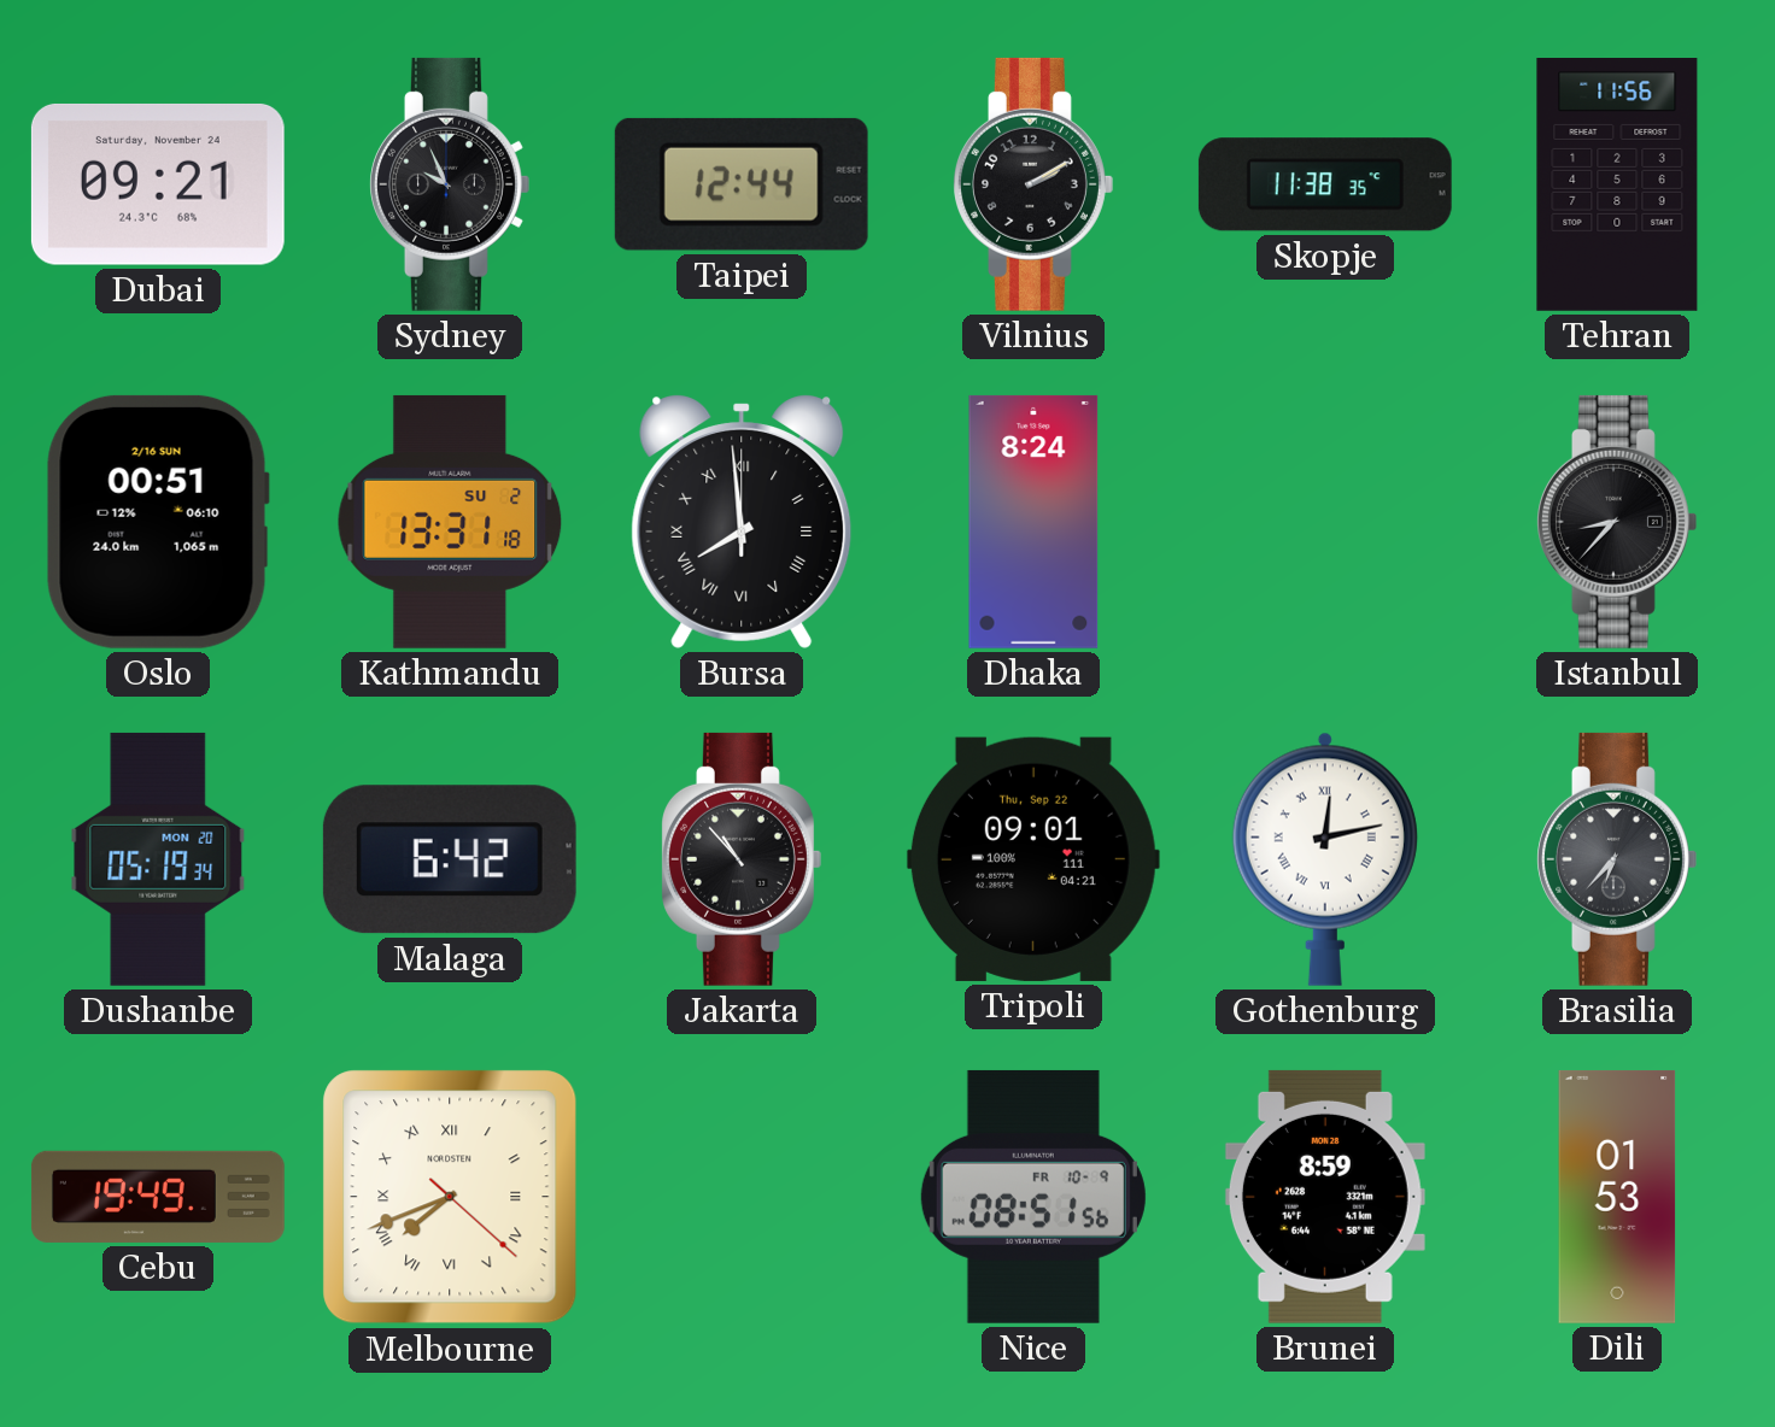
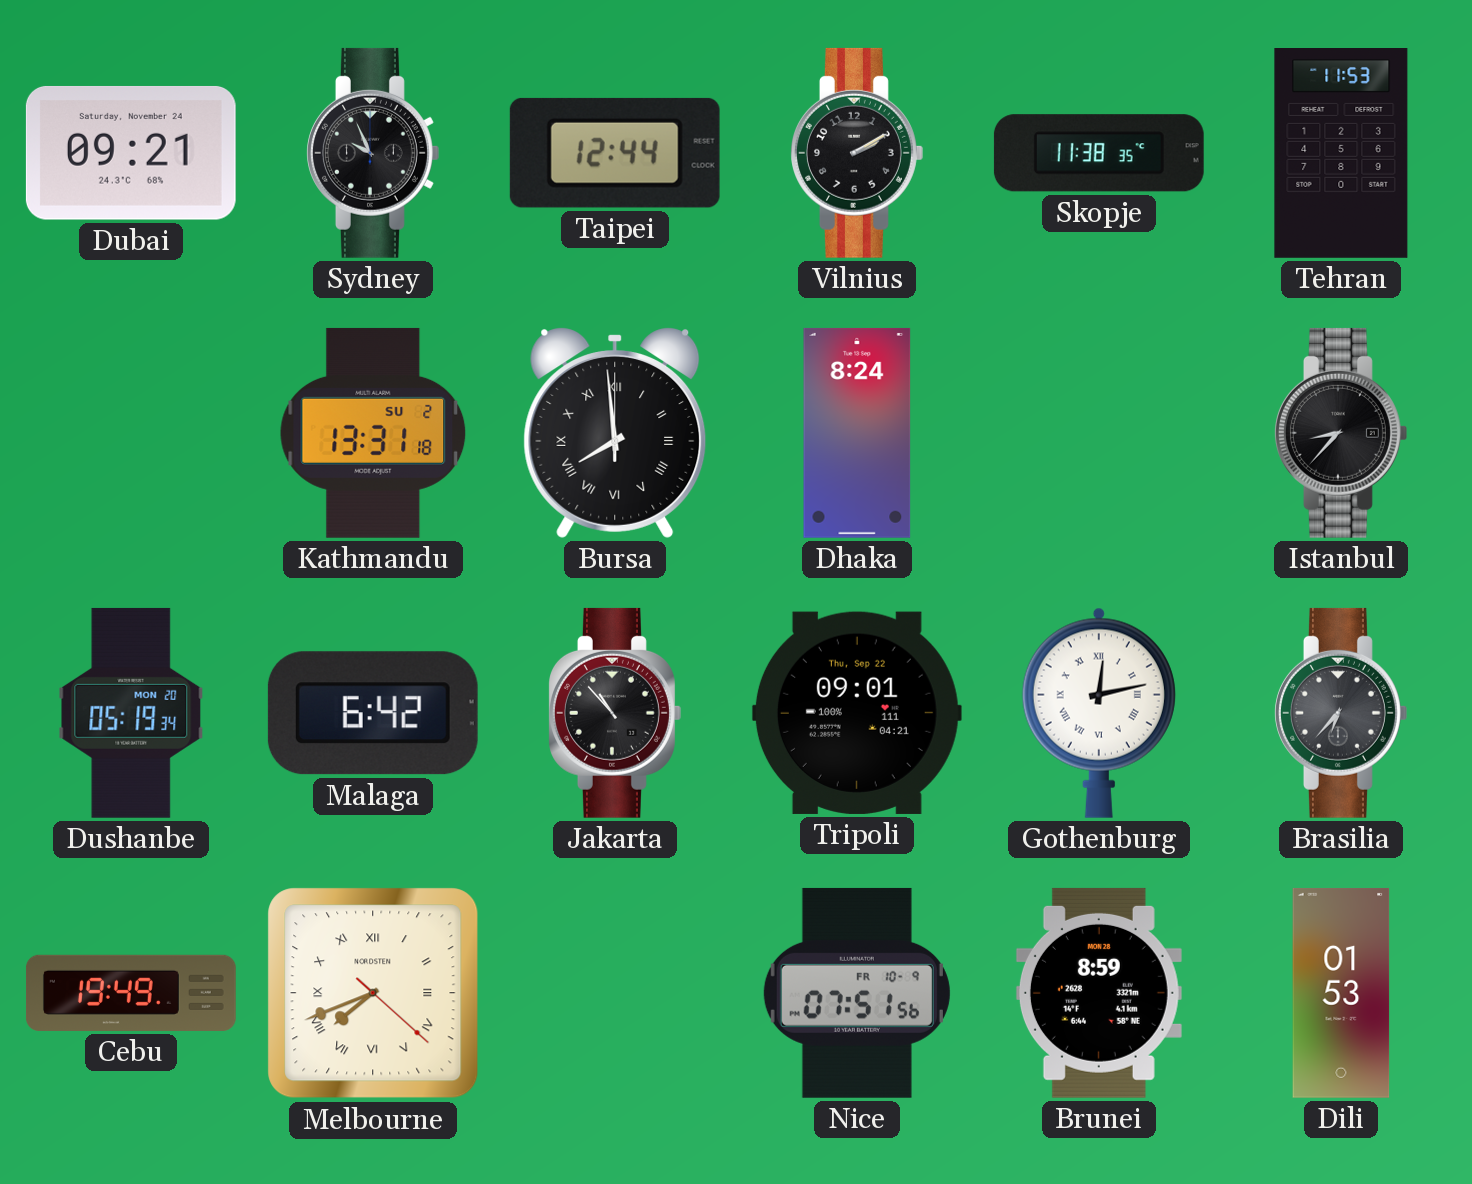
Tehran: 11:56 -> 11:53 (1341, 154)
Oslo: 00:51 -> none (158, 522)
Nice: 08:51 -> 07:51 (857, 993)
